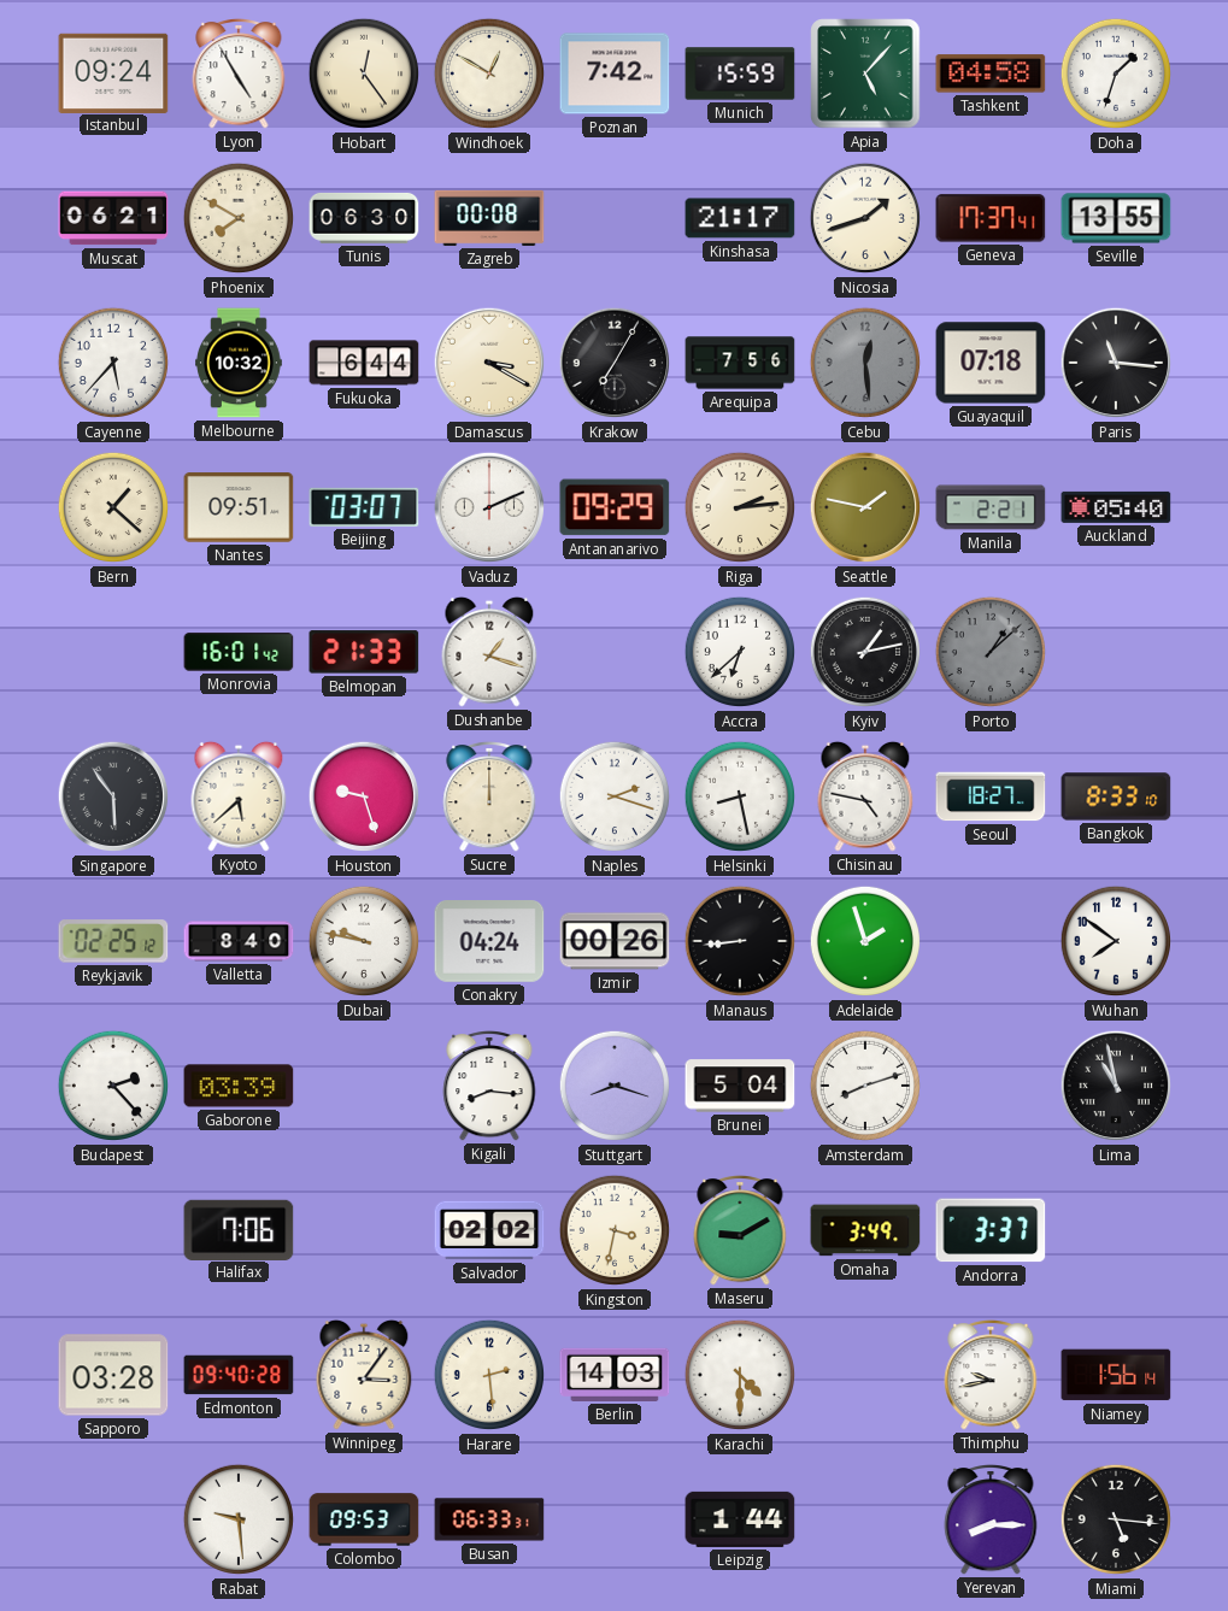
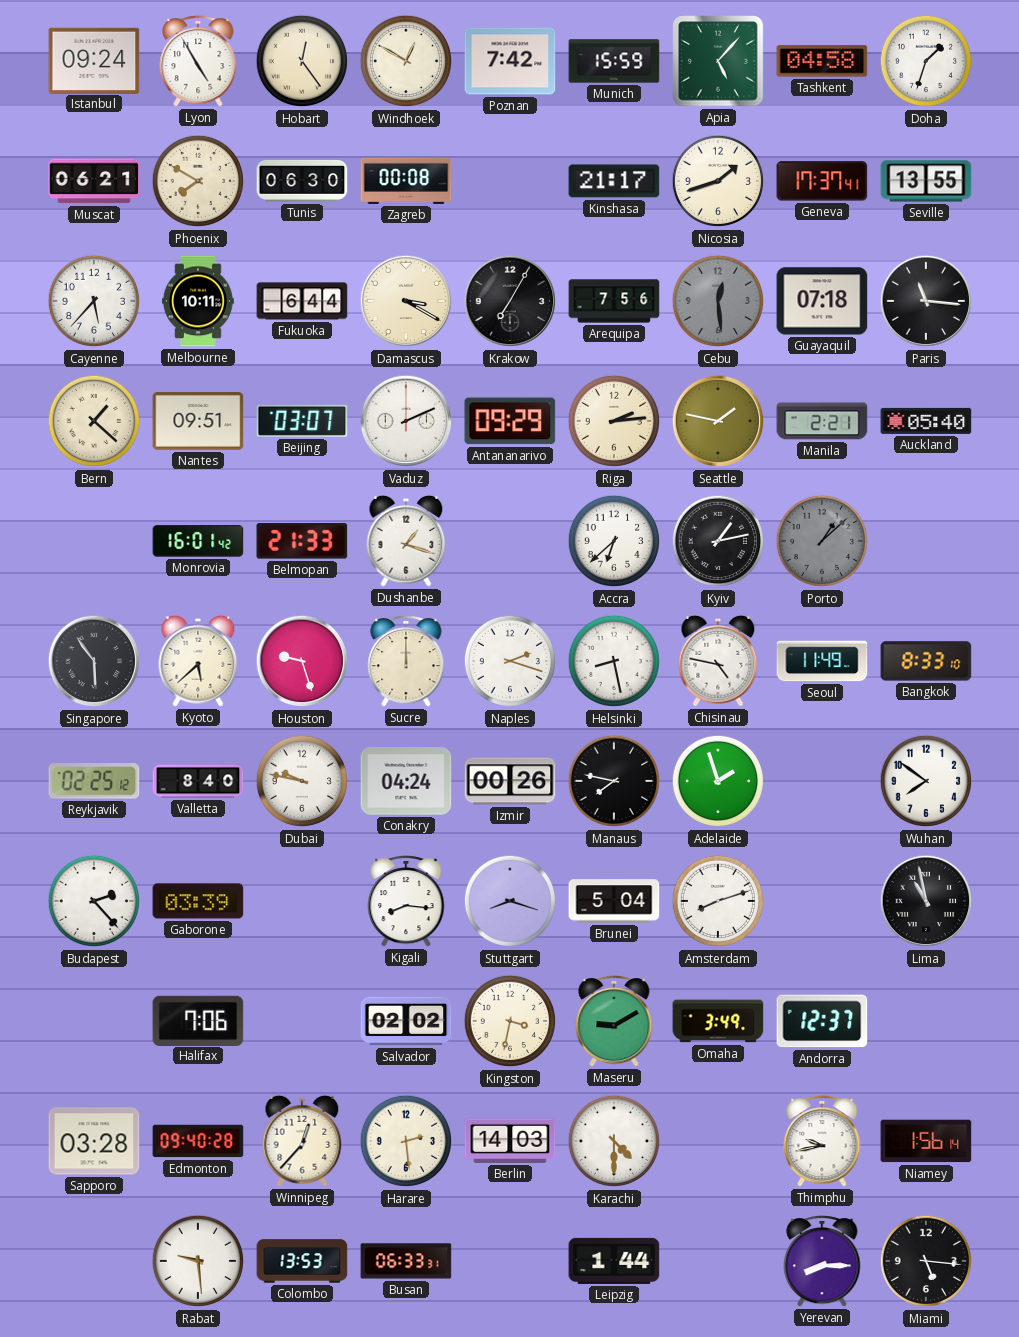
Melbourne: 10:32 -> 10:11 (199, 301)
Seoul: 18:27 -> 11:49 (822, 661)
Manaus: 8:44 -> 7:47 (614, 781)
Andorra: 3:37 -> 12:37 (822, 1021)
Winnipeg: 3:06 -> 12:37 (302, 1141)
Colombo: 09:53 -> 13:53 (302, 1261)
